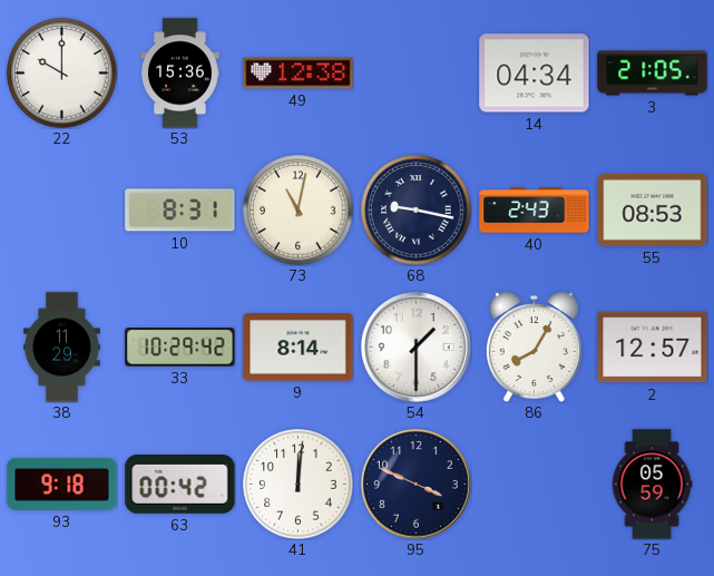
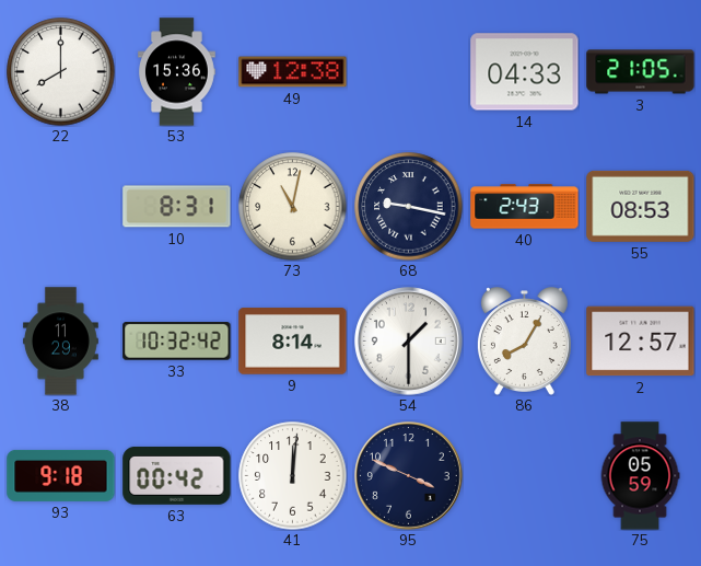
22: 10:00 -> 8:00 (61, 72)
14: 04:34 -> 04:33 (525, 72)
33: 10:29 -> 10:32 (177, 342)
